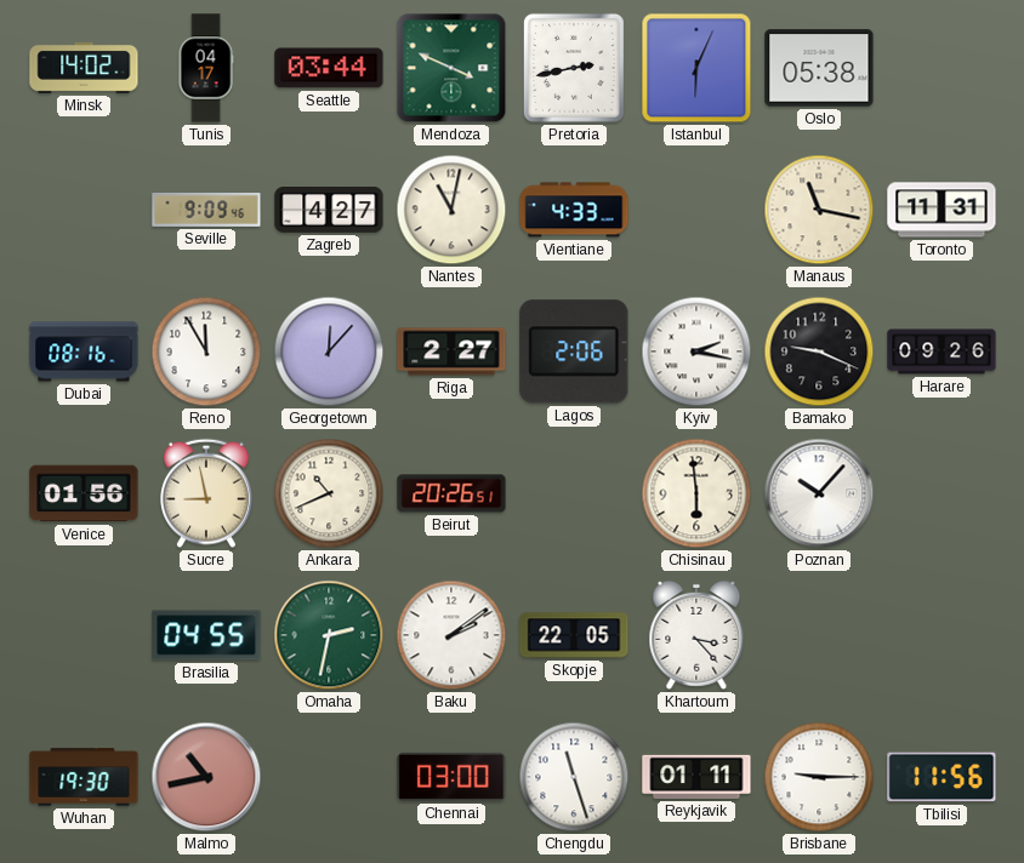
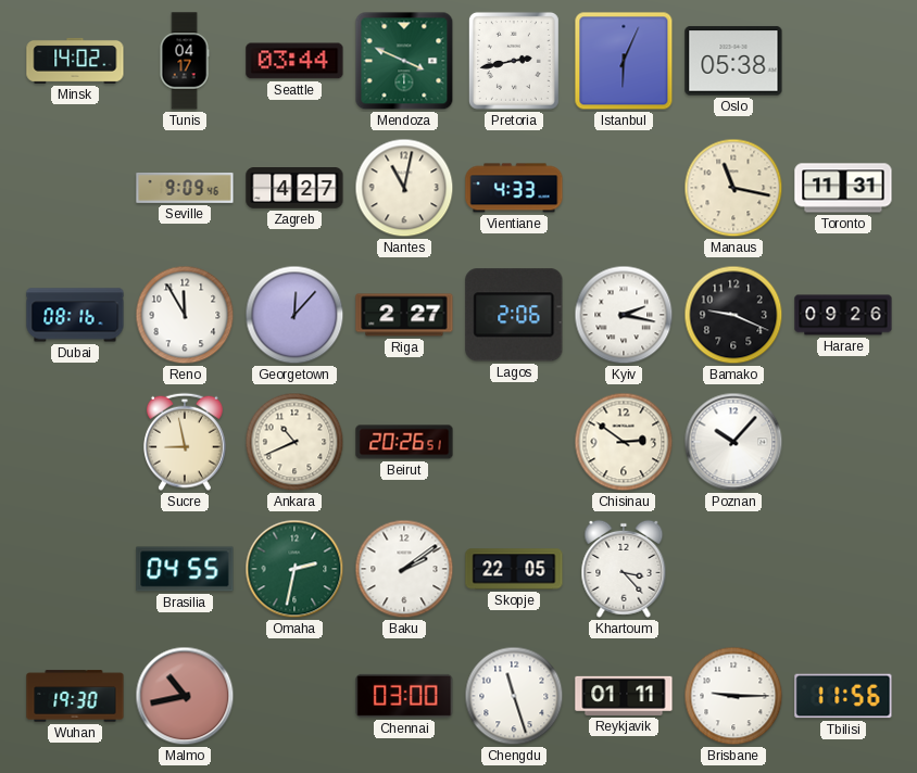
Venice: 01:56 -> none (84, 493)
Chisinau: 5:59 -> 2:51 (624, 442)
